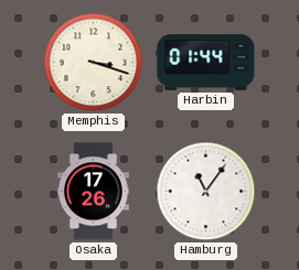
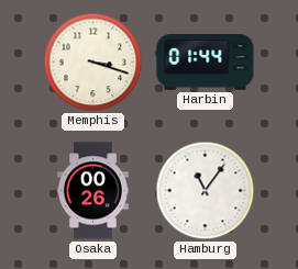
Osaka: 17:26 -> 00:26 (92, 191)
